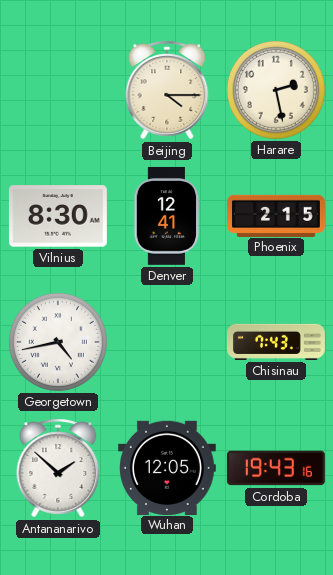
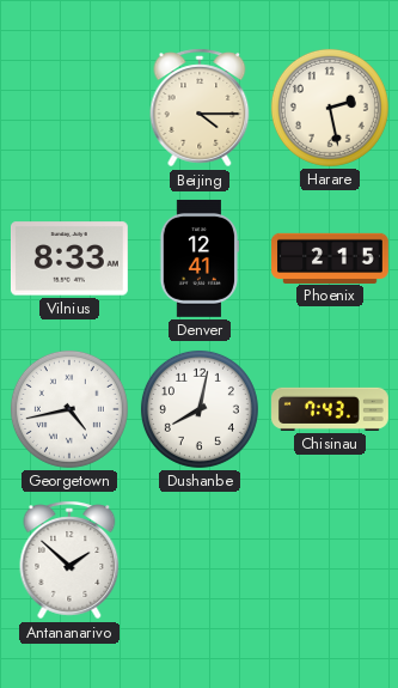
Vilnius: 8:30 -> 8:33 (69, 258)
Dushanbe: none -> 8:02 (200, 409)
Wuhan: 12:05 -> none (167, 467)
Cordoba: 19:43 -> none (276, 468)
